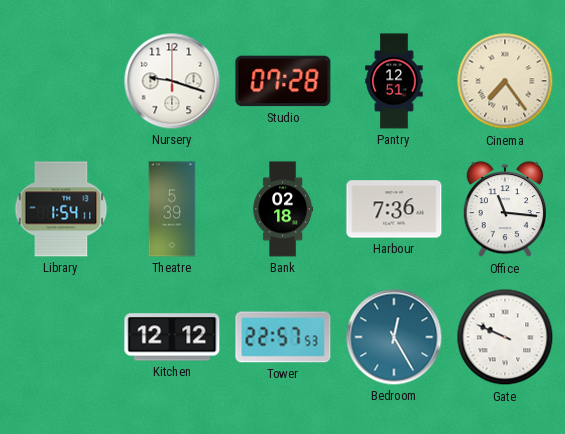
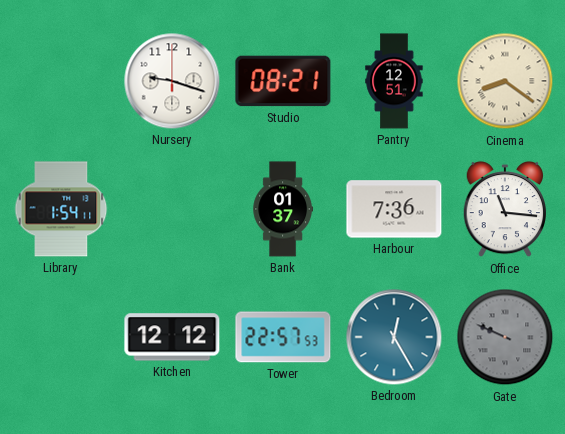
Studio: 07:28 -> 08:21 (283, 81)
Cinema: 7:24 -> 8:21 (505, 81)
Theatre: 5:39 -> none (172, 209)
Bank: 02:18 -> 01:37 (282, 209)
Gate dial: white -> grey (505, 337)
